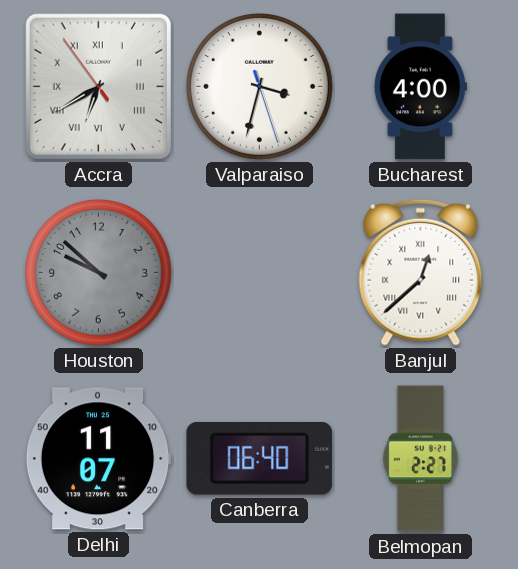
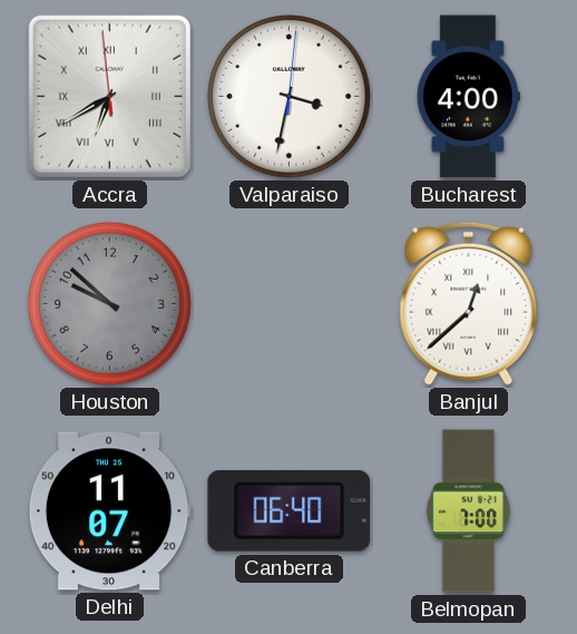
Accra: 6:39:54 -> 6:39:59 (109, 96)
Valparaiso: 3:32:27 -> 3:32:01 (288, 96)
Belmopan: 2:27 -> 7:00 (468, 511)
